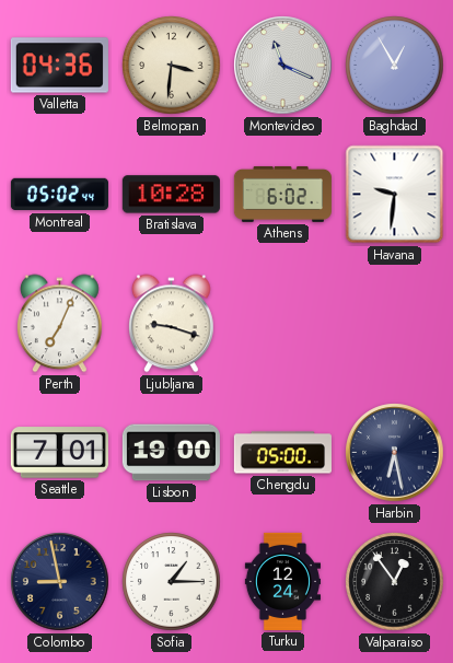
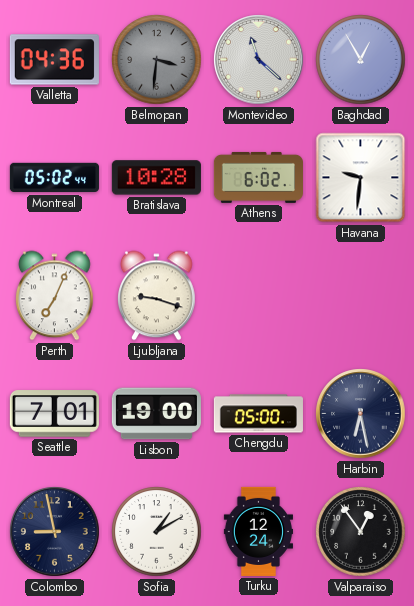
Belmopan dial: cream -> grey (157, 60)
Montevideo: 11:19 -> 11:22 (259, 60)
Sofia: 1:15 -> 1:10 (157, 532)
